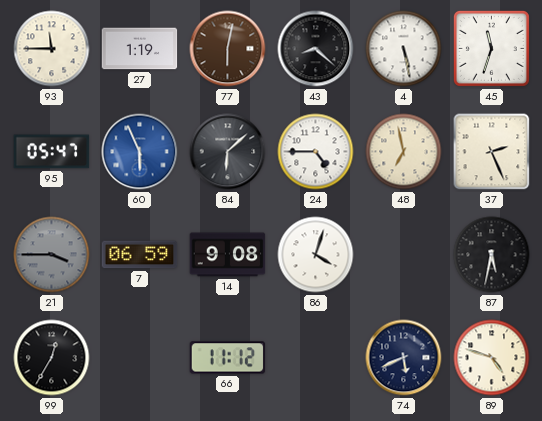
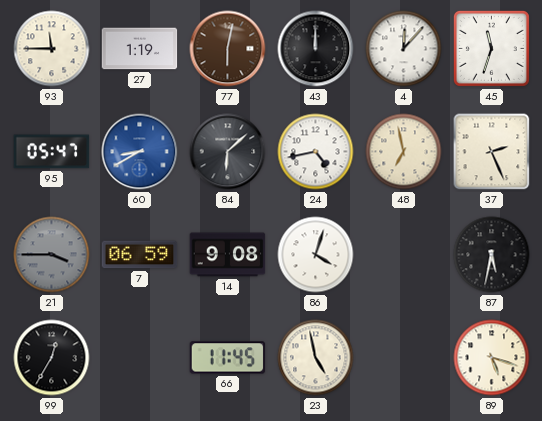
43: 8:22 -> 12:00 (316, 49)
4: 5:28 -> 12:07 (404, 49)
60: 5:56 -> 8:40 (140, 152)
24: 4:45 -> 4:43 (316, 152)
66: 11:12 -> 11:45 (228, 358)
23: none -> 4:58 (316, 358)
74: 5:41 -> none (404, 358)
89: 4:48 -> 5:18 (492, 358)
